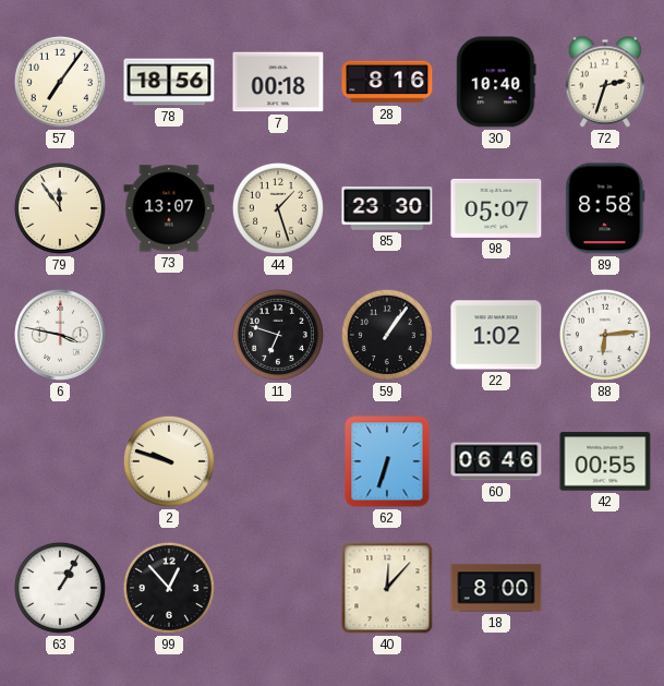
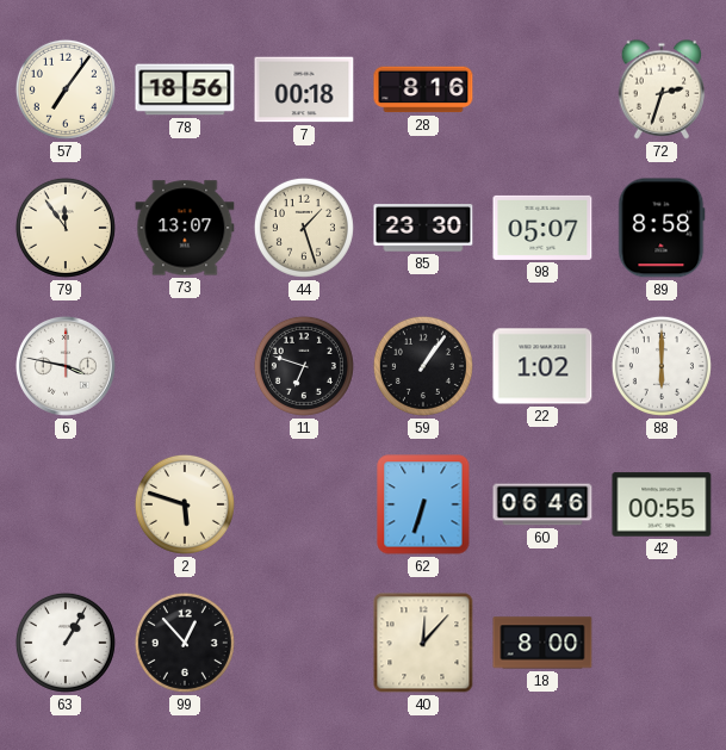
30: 10:40 -> none (496, 82)
88: 6:14 -> 6:00 (662, 366)
2: 9:48 -> 5:48 (185, 504)
